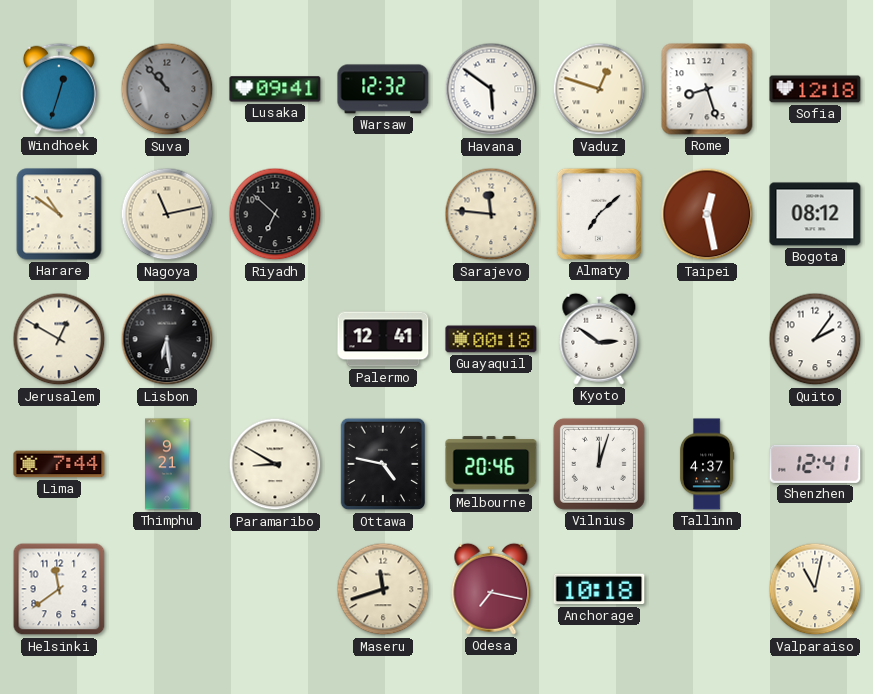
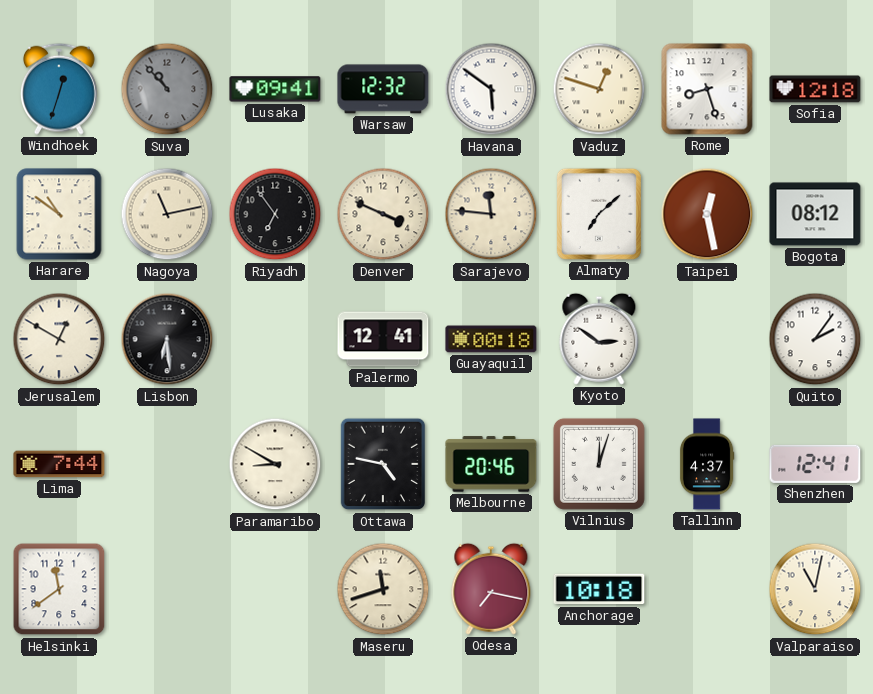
Riyadh: 6:52 -> 6:54 (275, 214)
Denver: none -> 3:49 (383, 214)
Thimphu: 9:21 -> none (167, 464)
